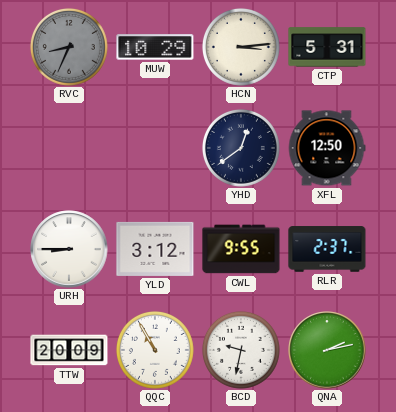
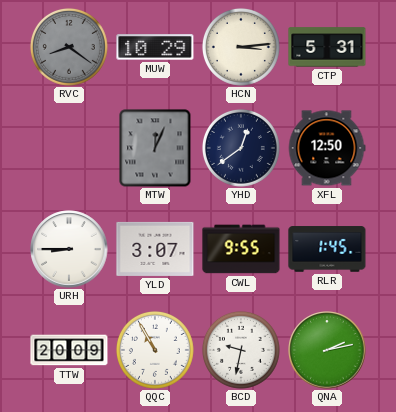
RVC: 8:34 -> 8:21 (69, 47)
MTW: none -> 12:04 (155, 148)
YLD: 3:12 -> 3:07 (155, 249)
RLR: 2:37 -> 1:45 (327, 249)
